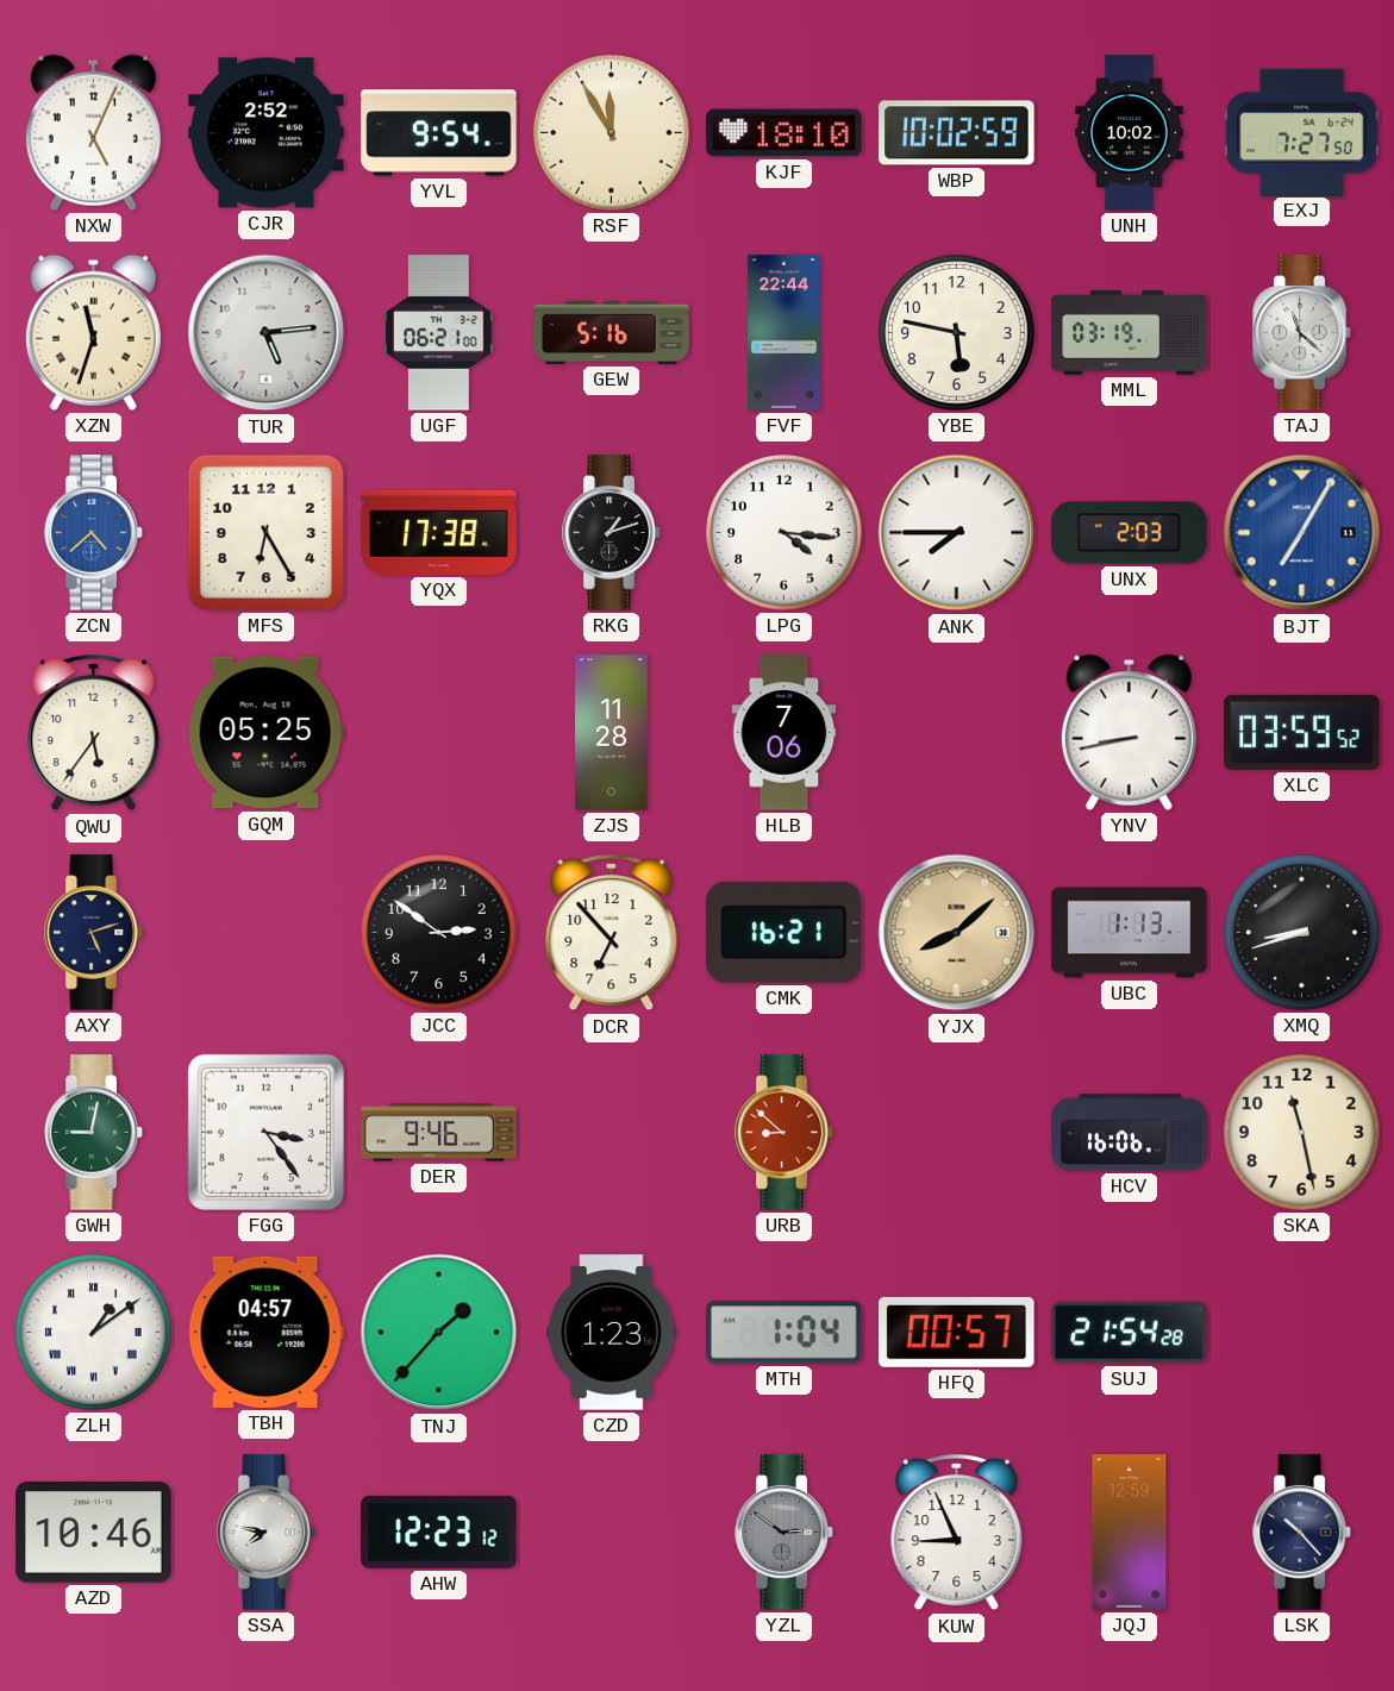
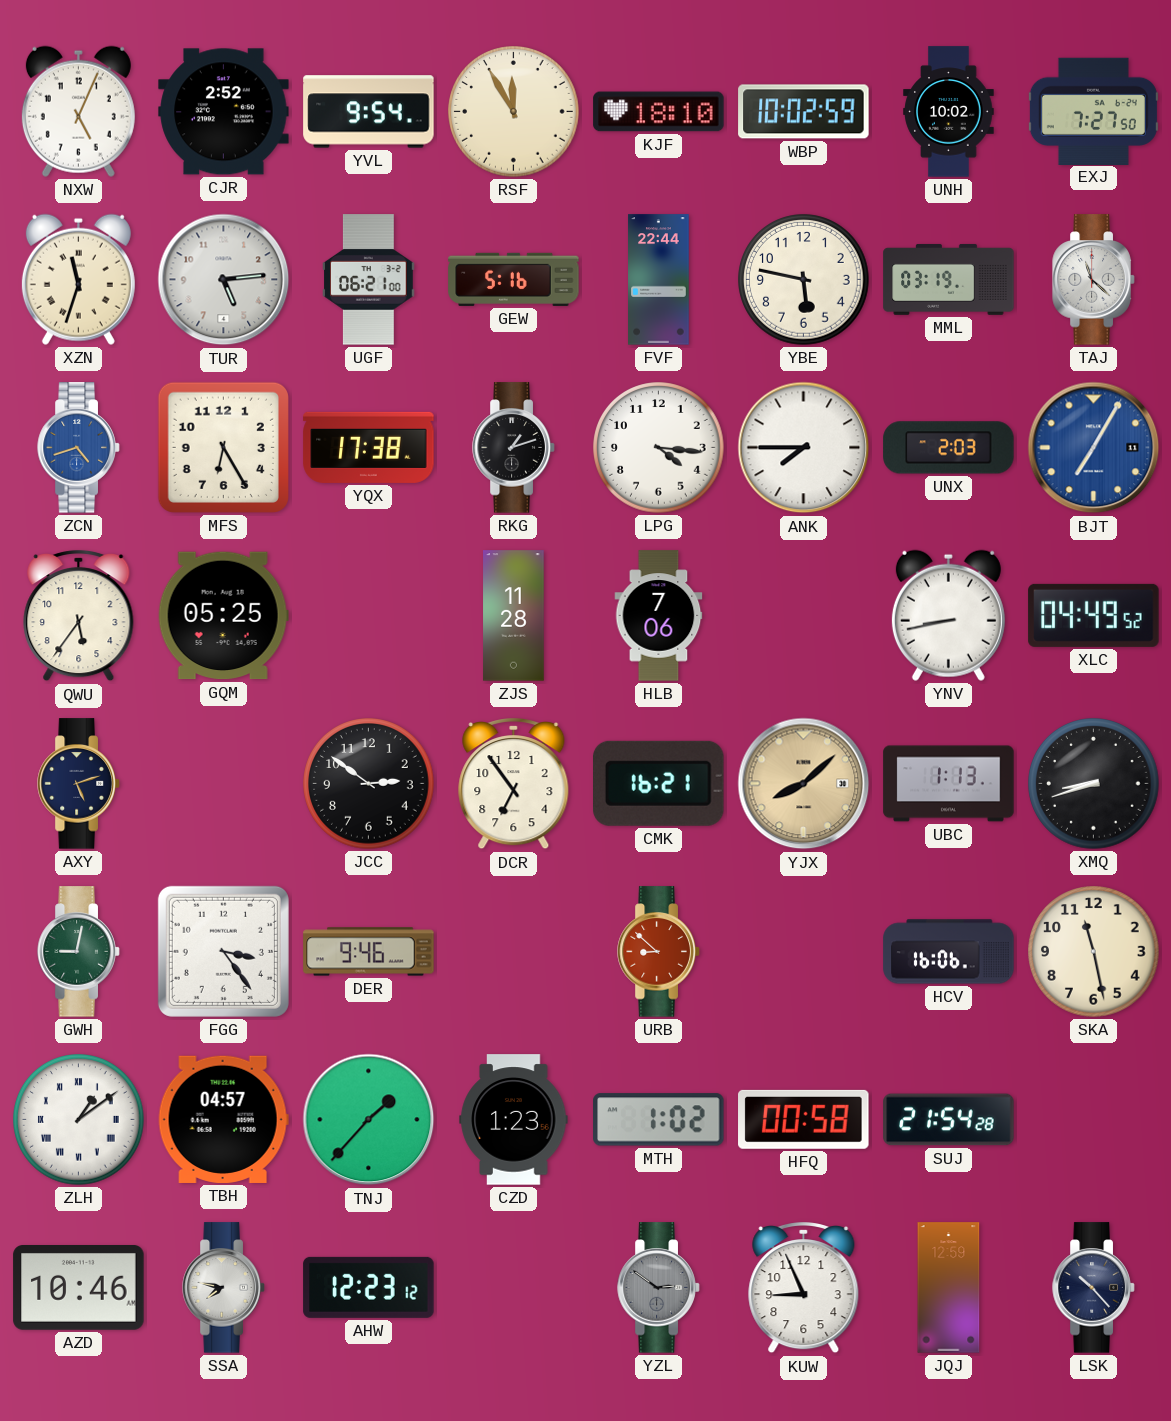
ZCN: 4:38 -> 4:42 (79, 448)
XLC: 03:59 -> 04:49 (1094, 615)
DCR: 6:53 -> 6:54 (514, 785)
MTH: 1:04 -> 1:02 (659, 1120)
HFQ: 00:57 -> 00:58 (804, 1119)
